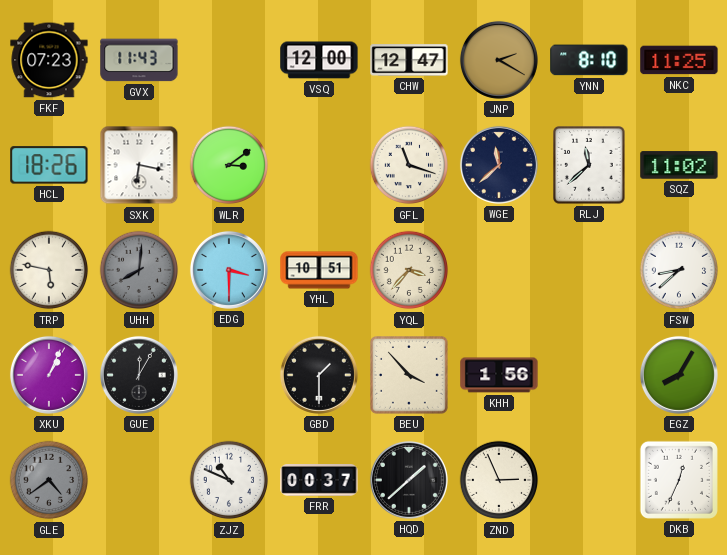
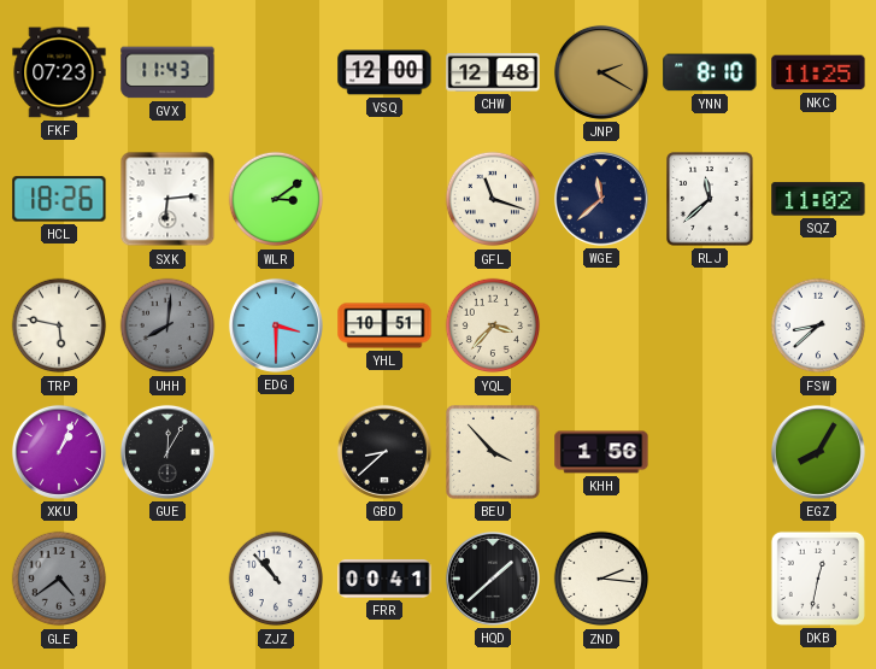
CHW: 12:47 -> 12:48 (493, 72)
SXK: 6:17 -> 6:14 (167, 199)
GBD: 1:30 -> 8:38 (384, 452)
ZJZ: 10:49 -> 10:53 (276, 579)
FRR: 00:37 -> 00:41 (384, 580)
ZND: 2:56 -> 2:16 (601, 579)
DKB: 12:34 -> 12:32 (818, 579)
